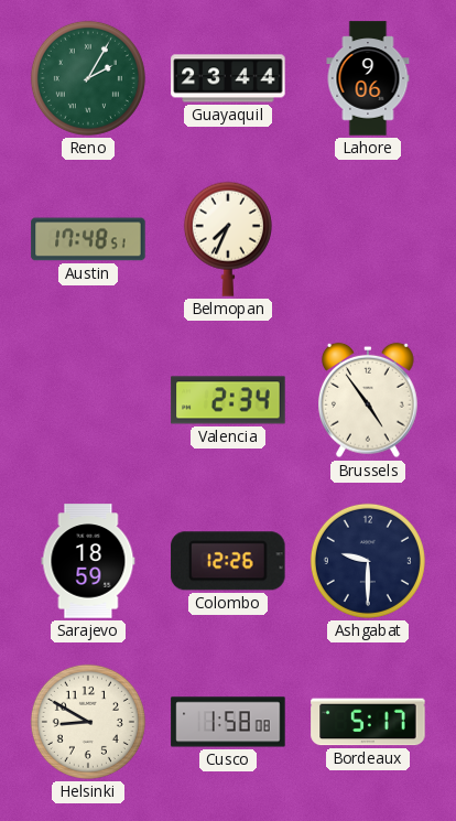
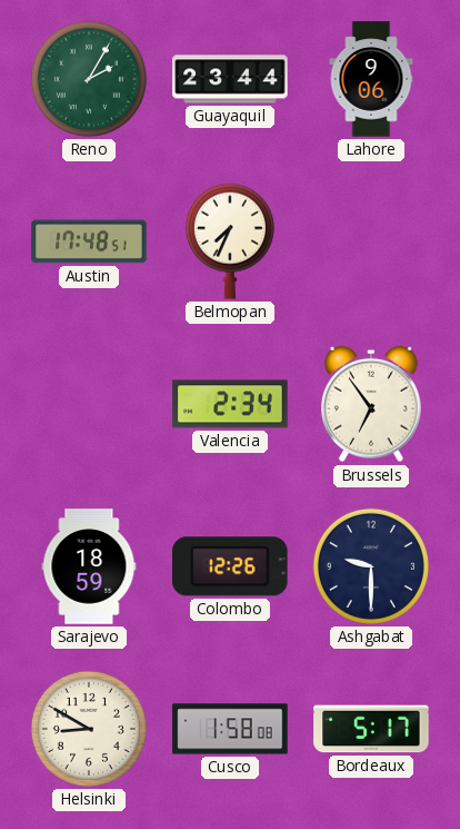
Brussels: 4:54 -> 6:54 (372, 404)
